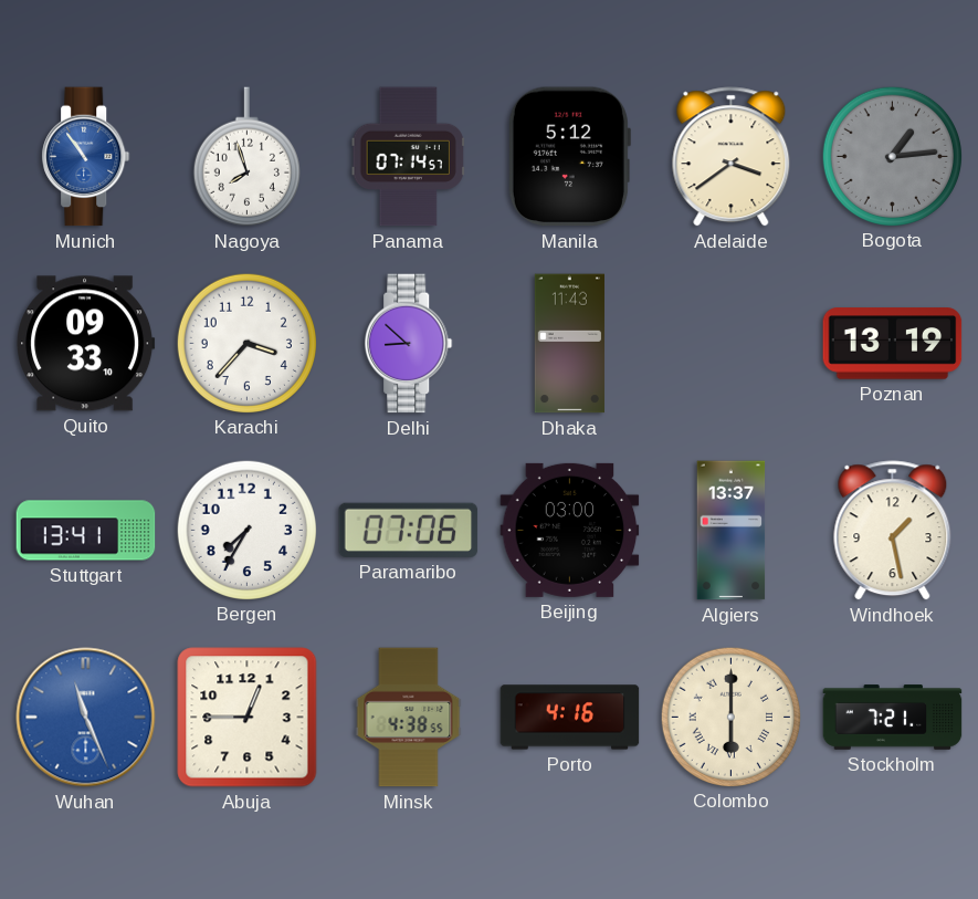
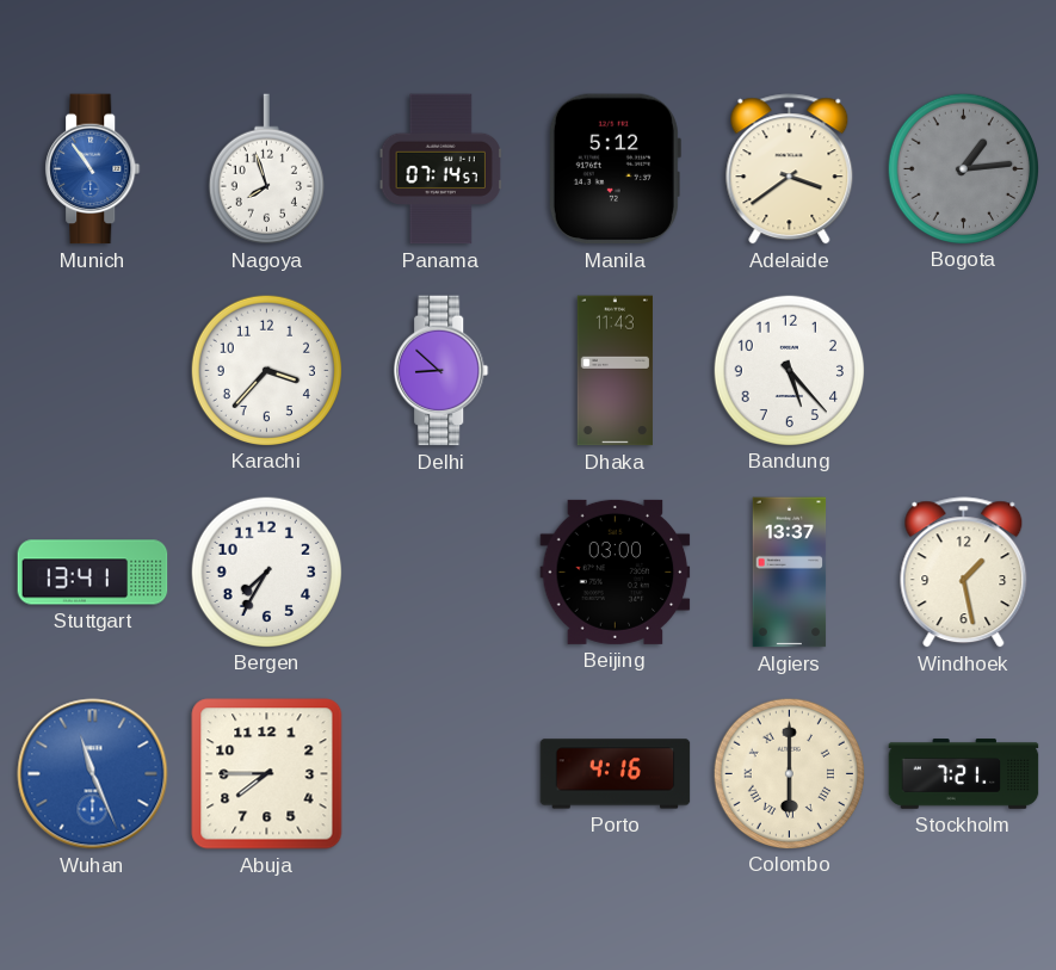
Quito: 09:33 -> none (86, 344)
Bandung: none -> 5:23 (789, 370)
Poznan: 13:19 -> none (893, 344)
Paramaribo: 07:06 -> none (409, 530)
Abuja: 12:45 -> 7:45 (267, 774)
Minsk: 4:38 -> none (409, 718)
